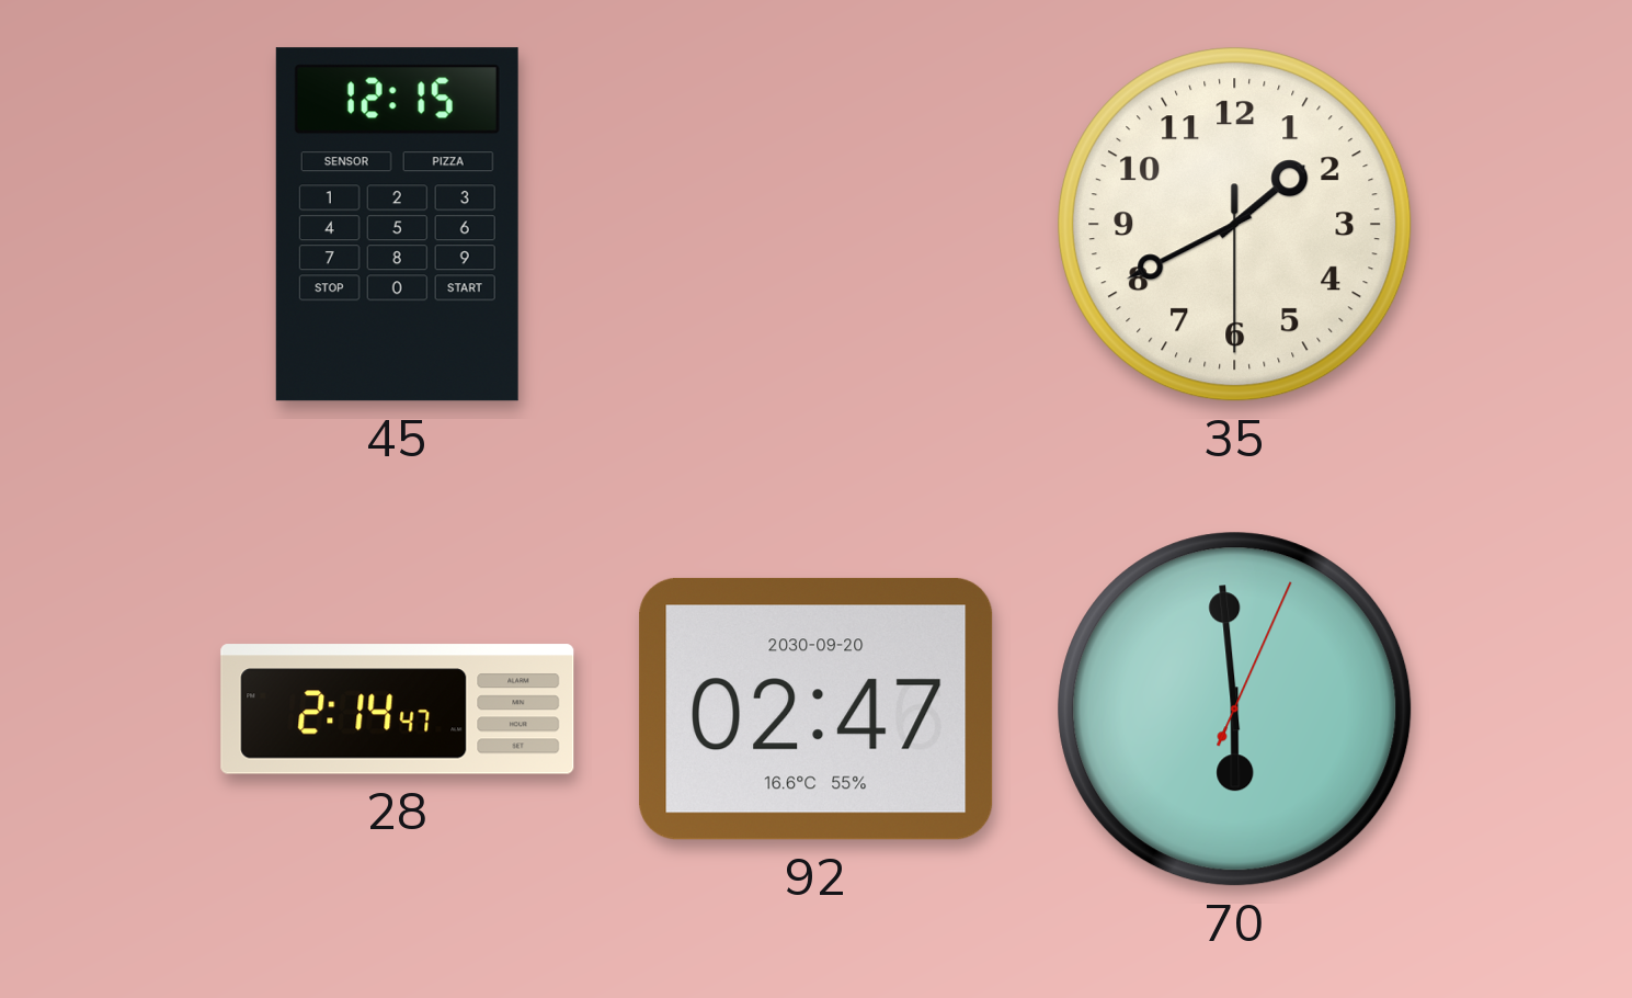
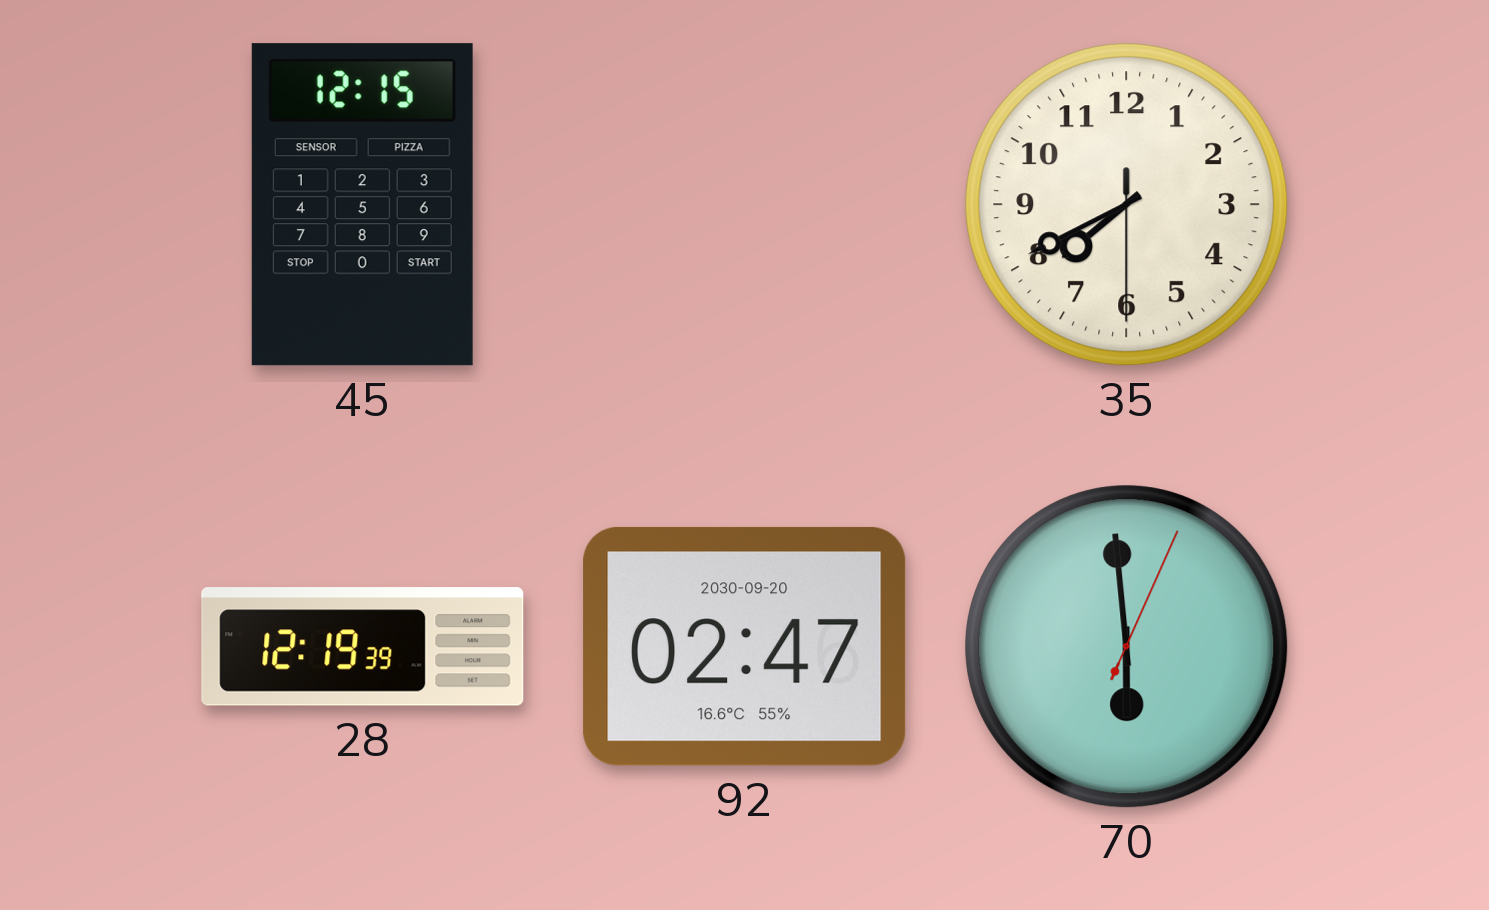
35: 1:40 -> 7:40 (1127, 205)
28: 2:14 -> 12:19 (363, 647)
